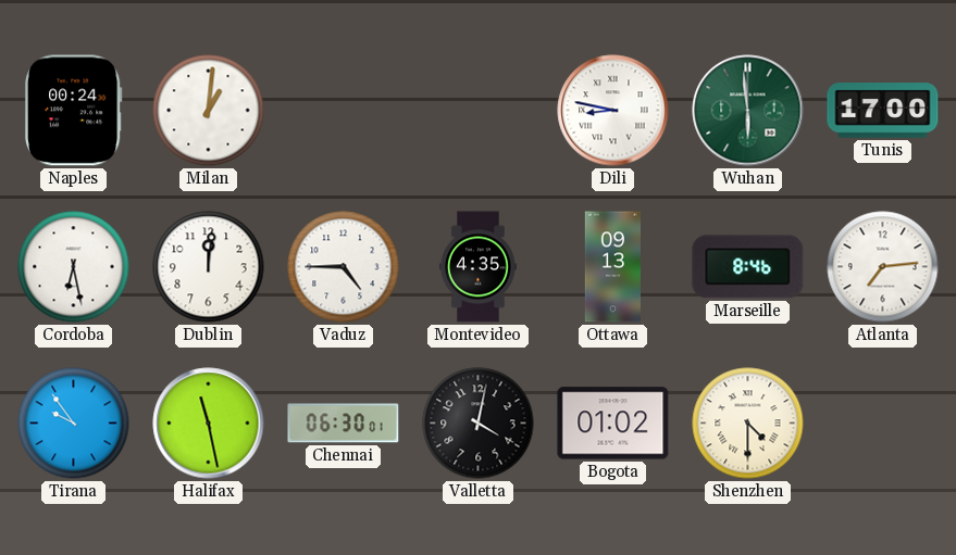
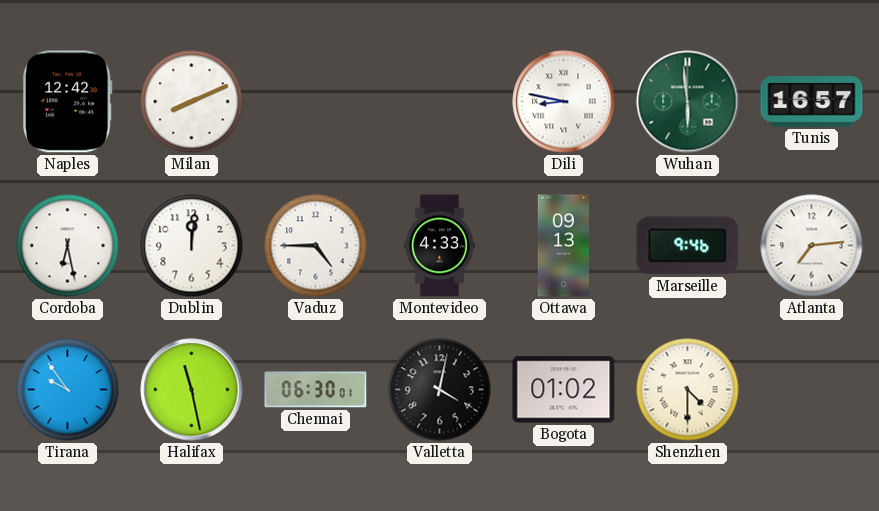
Naples: 00:24 -> 12:42 (67, 102)
Milan: 1:01 -> 8:11 (192, 102)
Tunis: 17:00 -> 16:57 (812, 102)
Montevideo: 4:35 -> 4:33 (440, 246)
Marseille: 8:46 -> 9:46 (688, 246)
